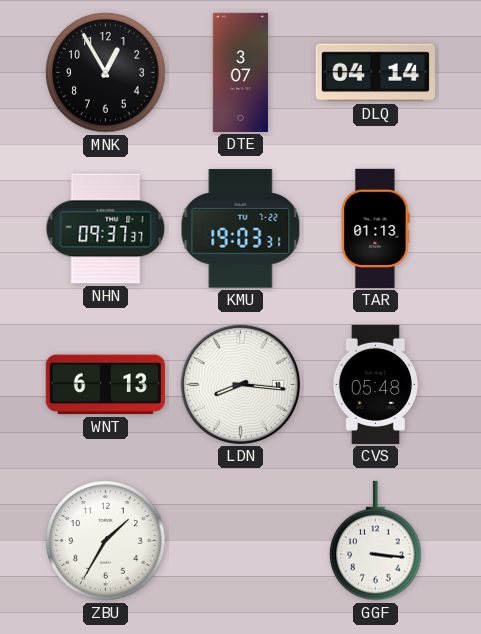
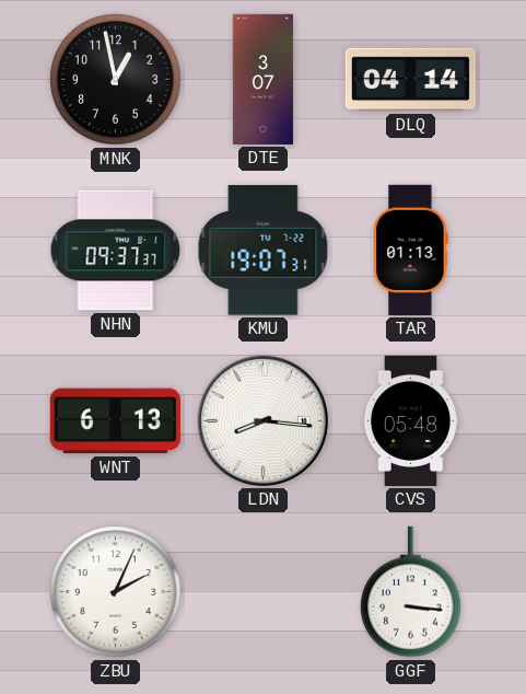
MNK: 12:55 -> 12:58 (116, 80)
KMU: 19:03 -> 19:07 (264, 251)
ZBU: 1:35 -> 2:04 (116, 592)
